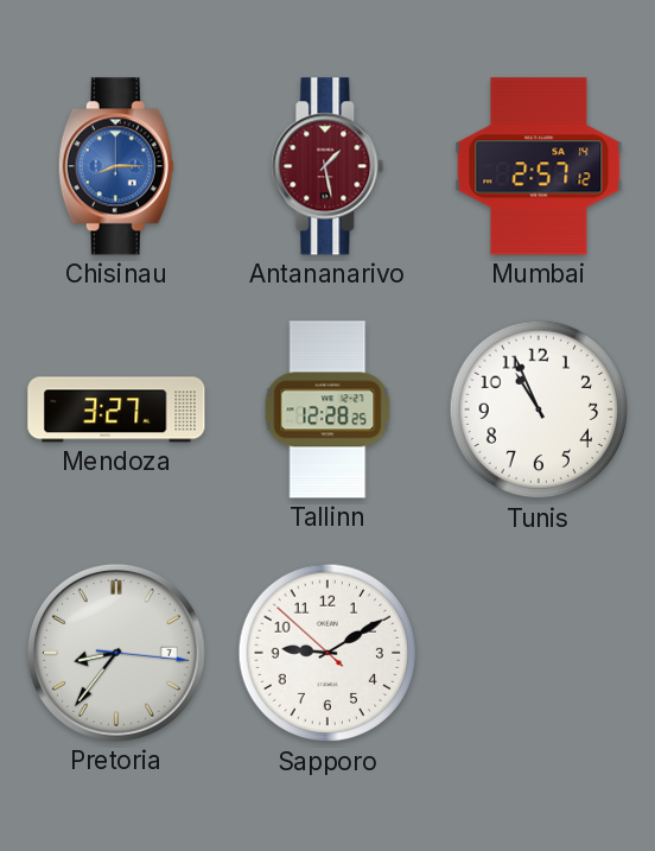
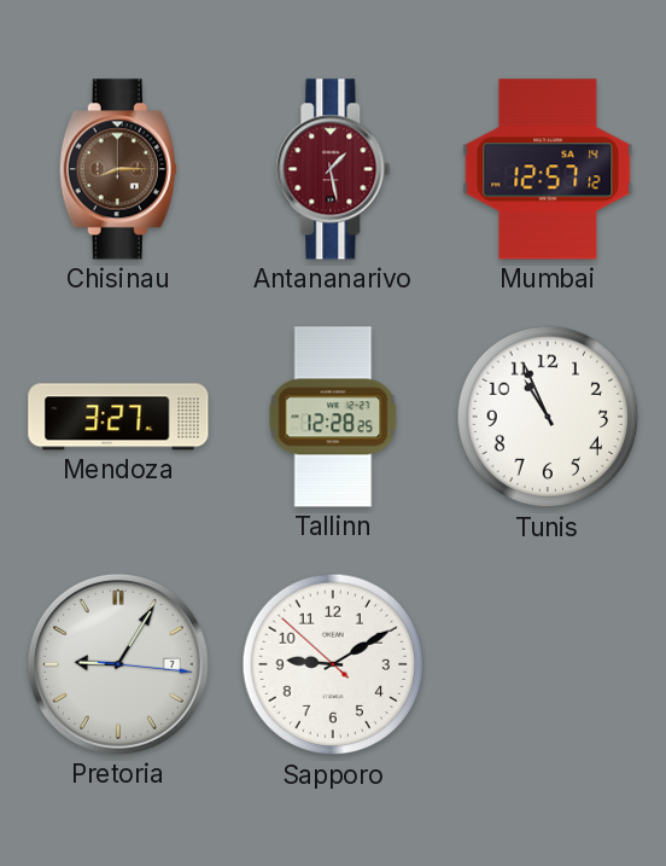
Chisinau dial: blue -> brown (118, 169)
Mumbai: 2:57 -> 12:57 (548, 169)
Pretoria: 8:36 -> 9:05 (118, 664)
